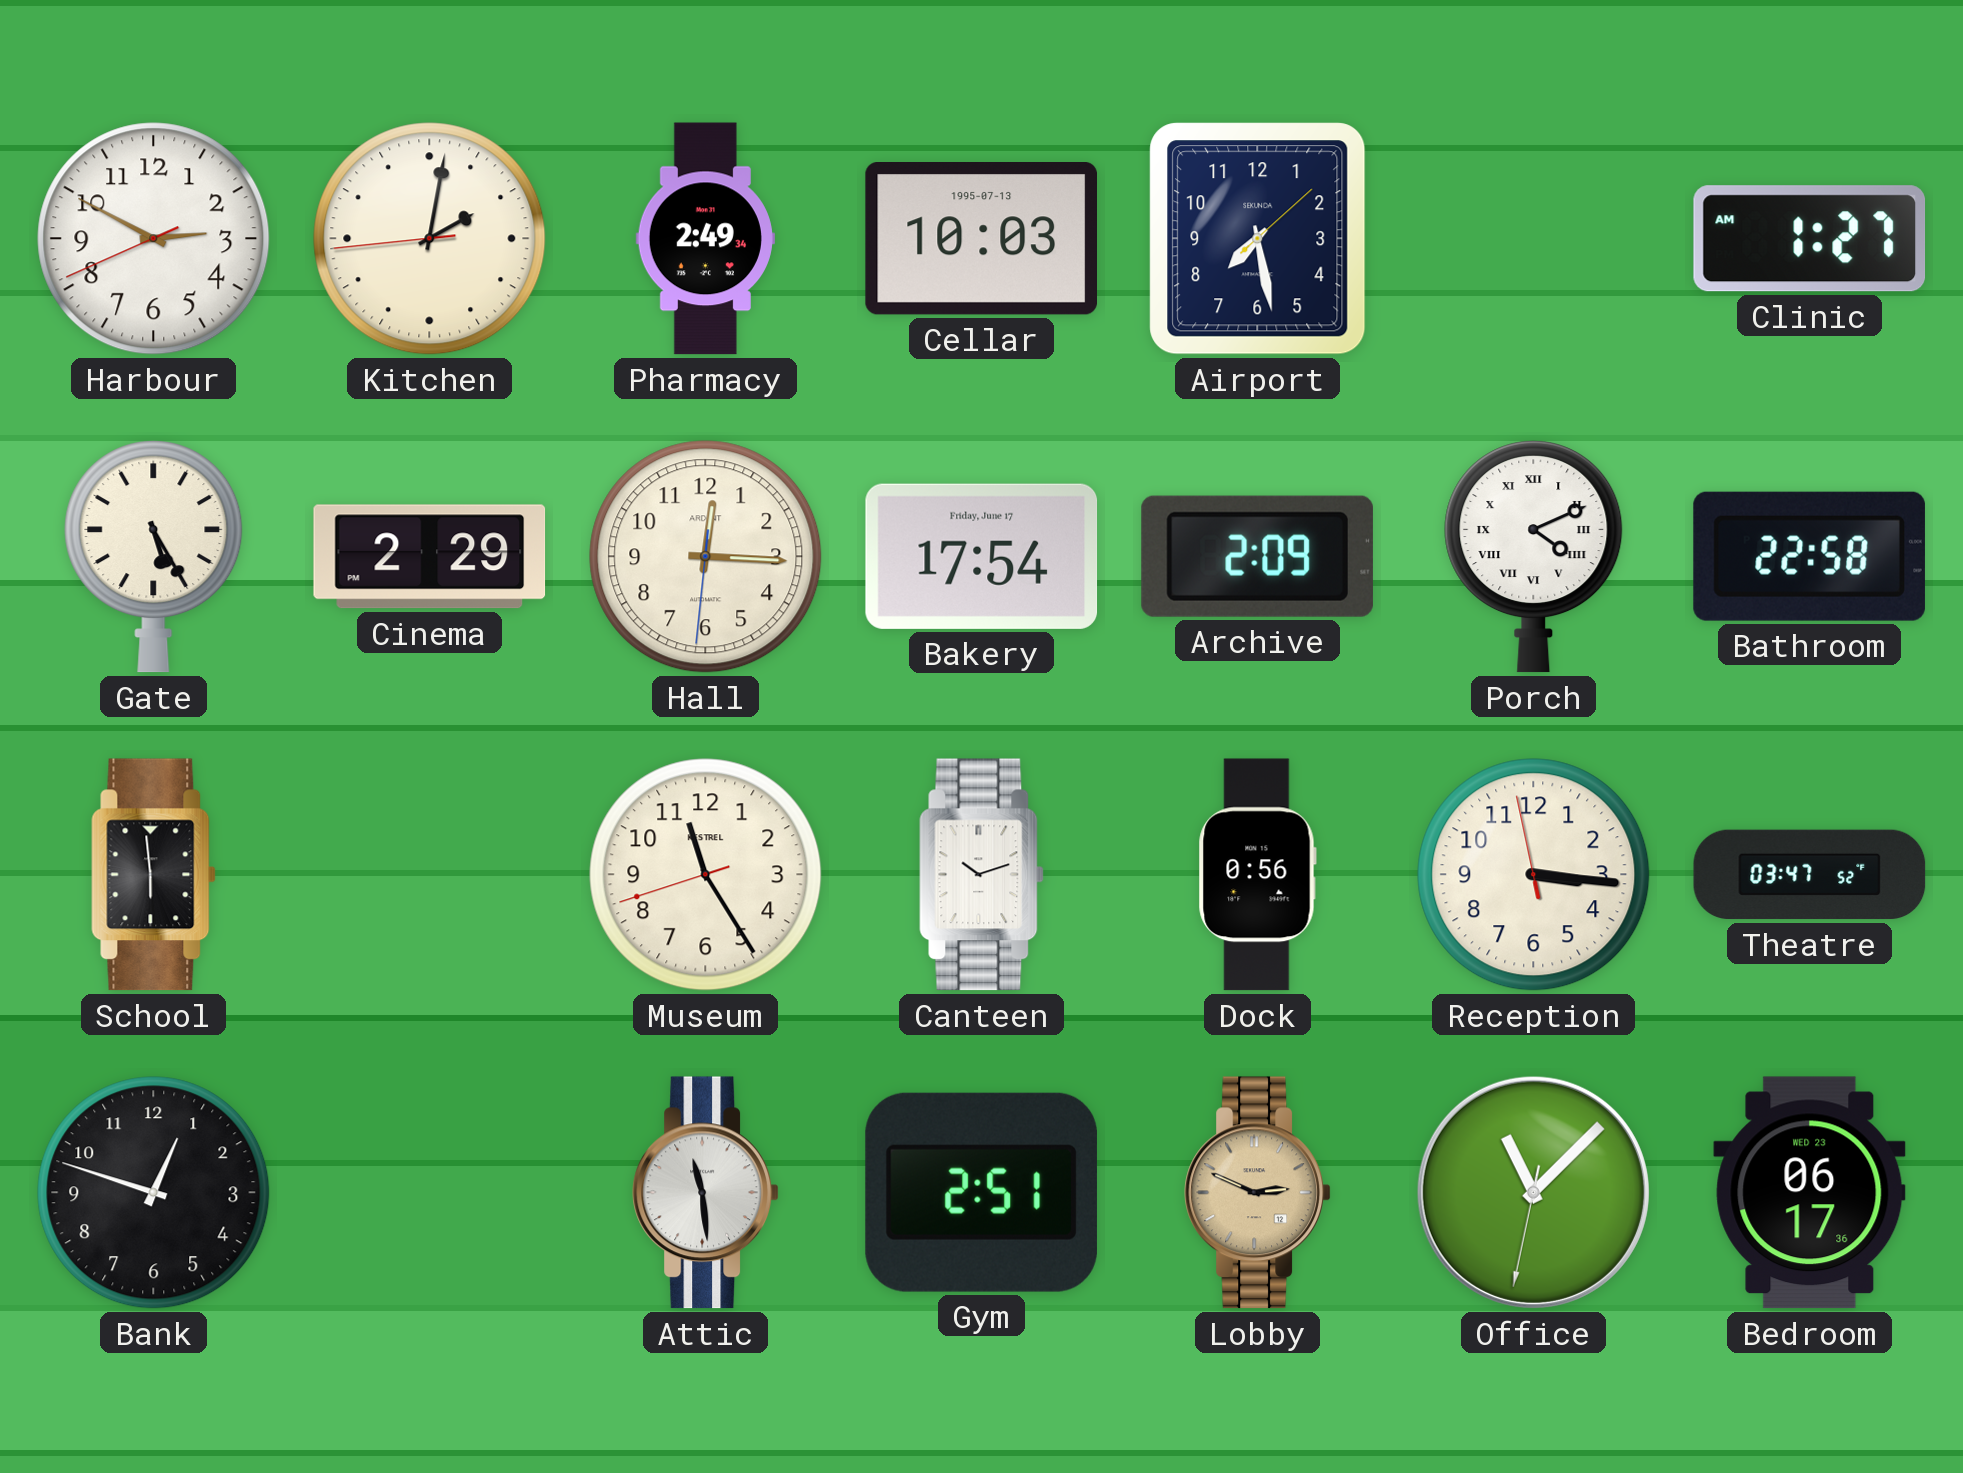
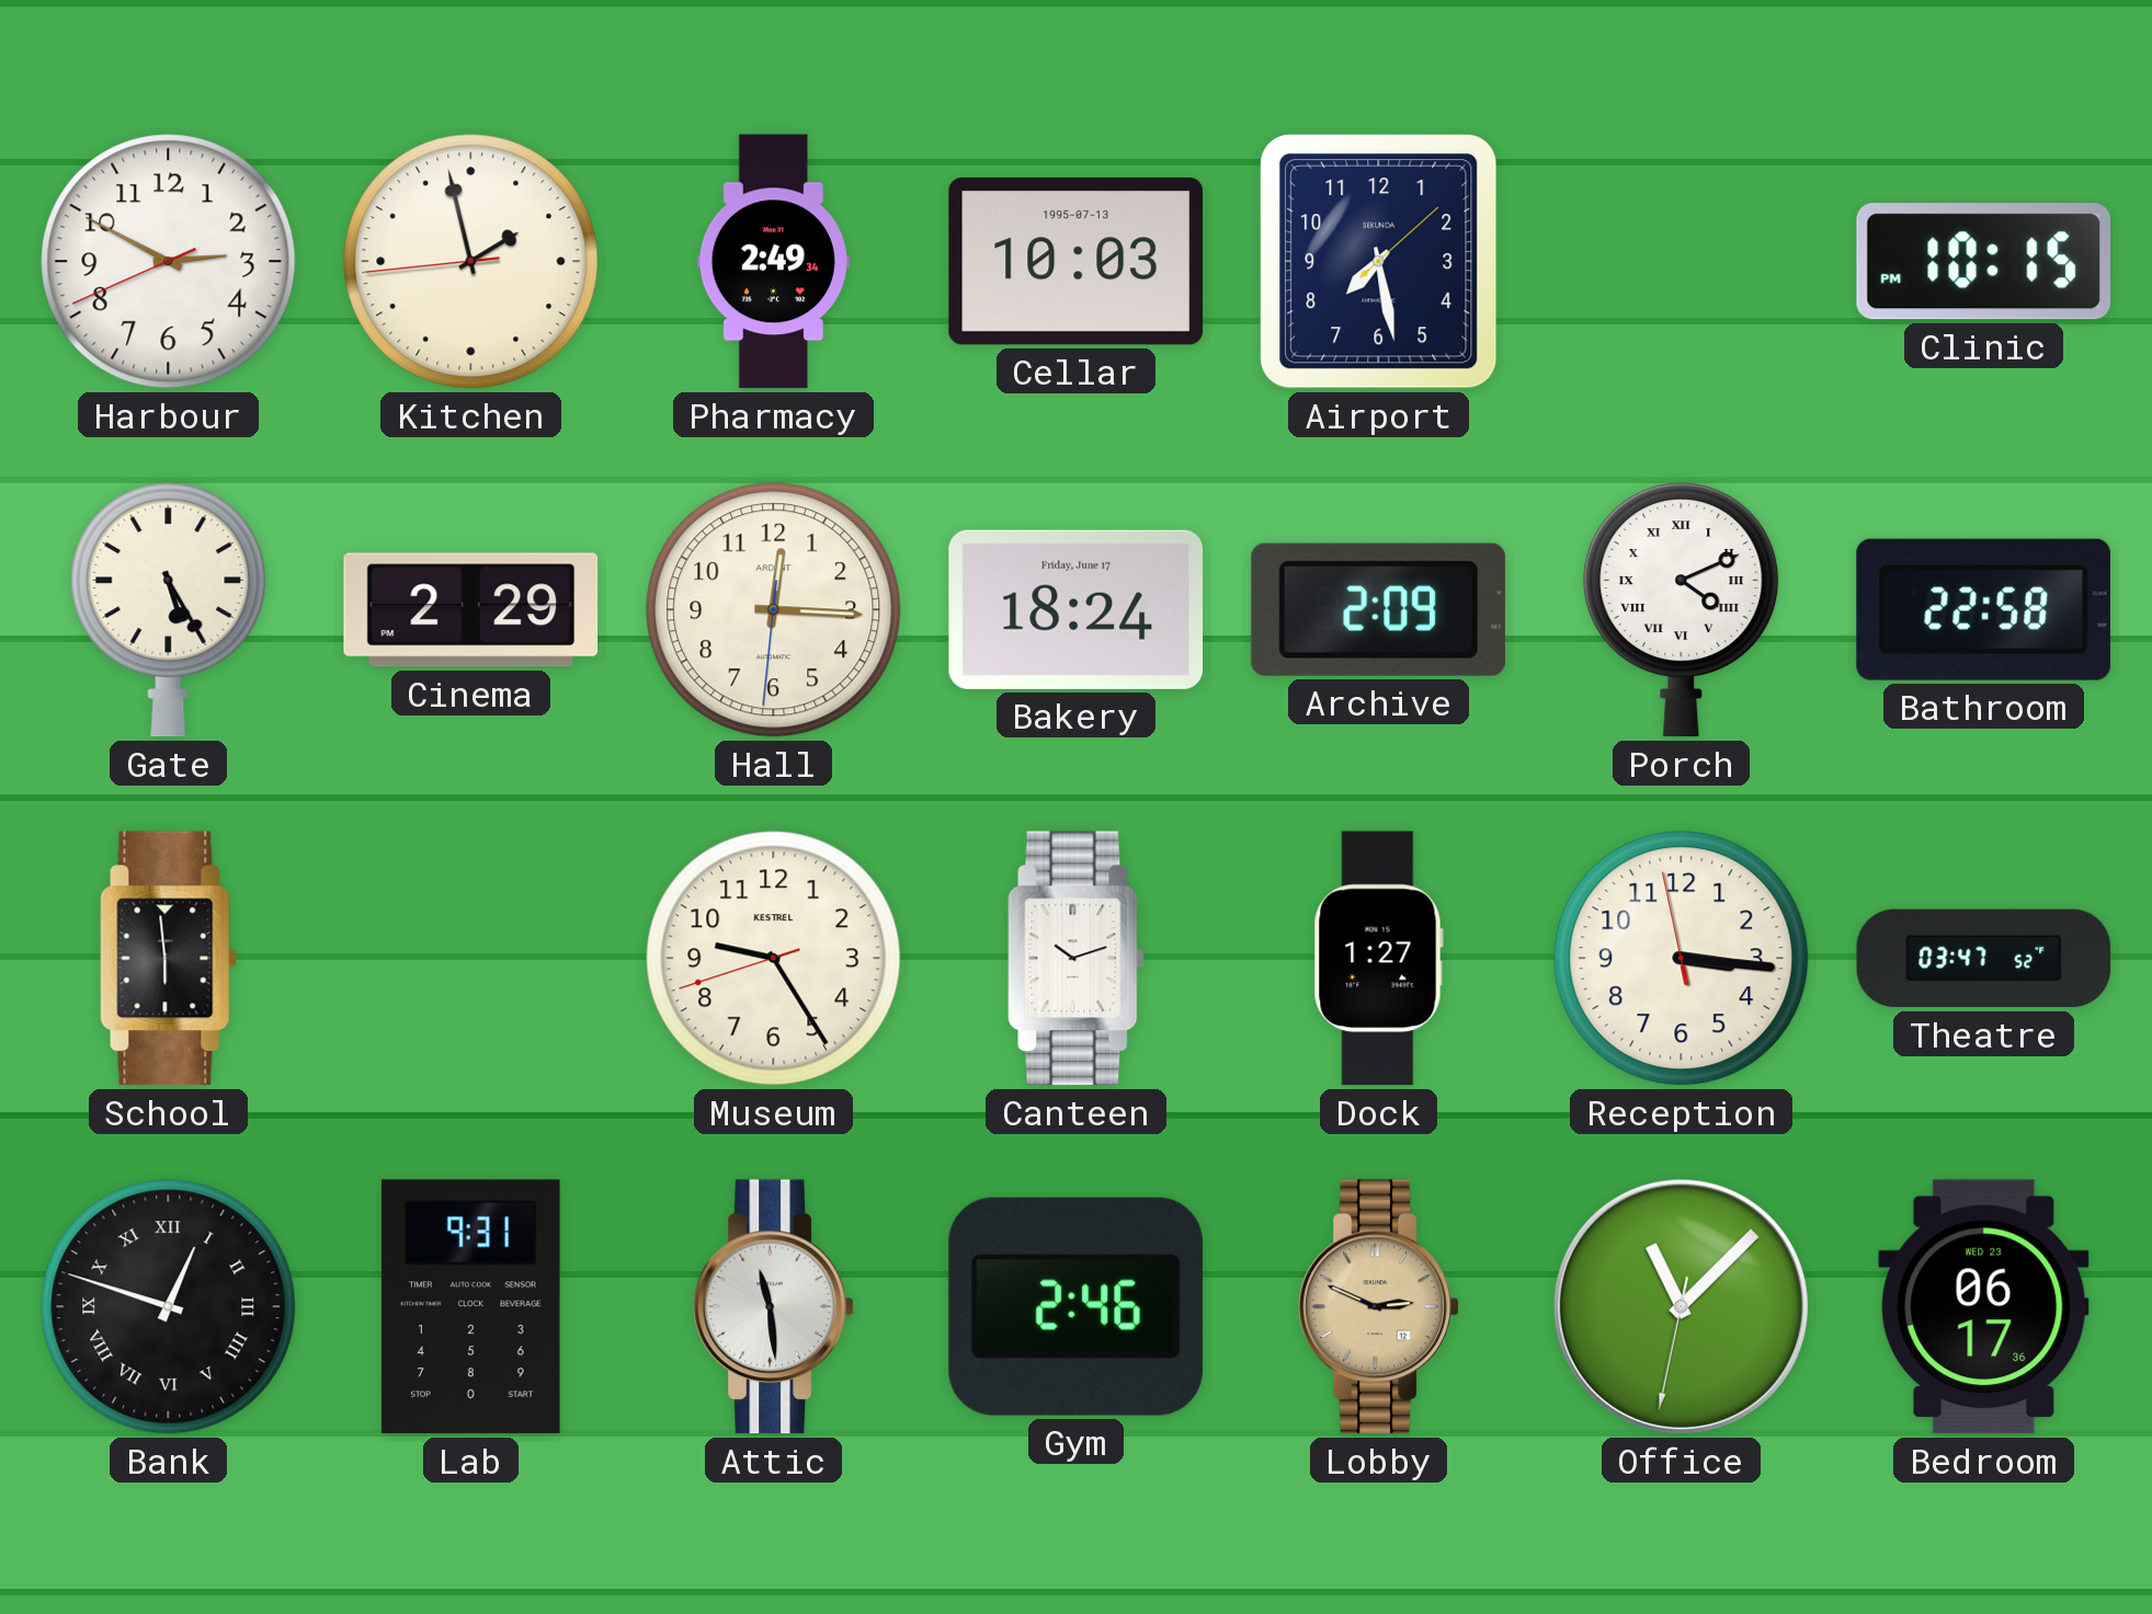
Kitchen: 2:01 -> 1:57 (471, 262)
Clinic: 1:27 -> 10:15 (1984, 262)
Bakery: 17:54 -> 18:24 (1077, 609)
Museum: 11:24 -> 9:24 (774, 959)
Dock: 0:56 -> 1:27 (1378, 959)
Bank numerals: Arabic -> Roman (169, 1307)
Lab: none -> 9:31 (470, 1307)
Gym: 2:51 -> 2:46 (1075, 1306)
